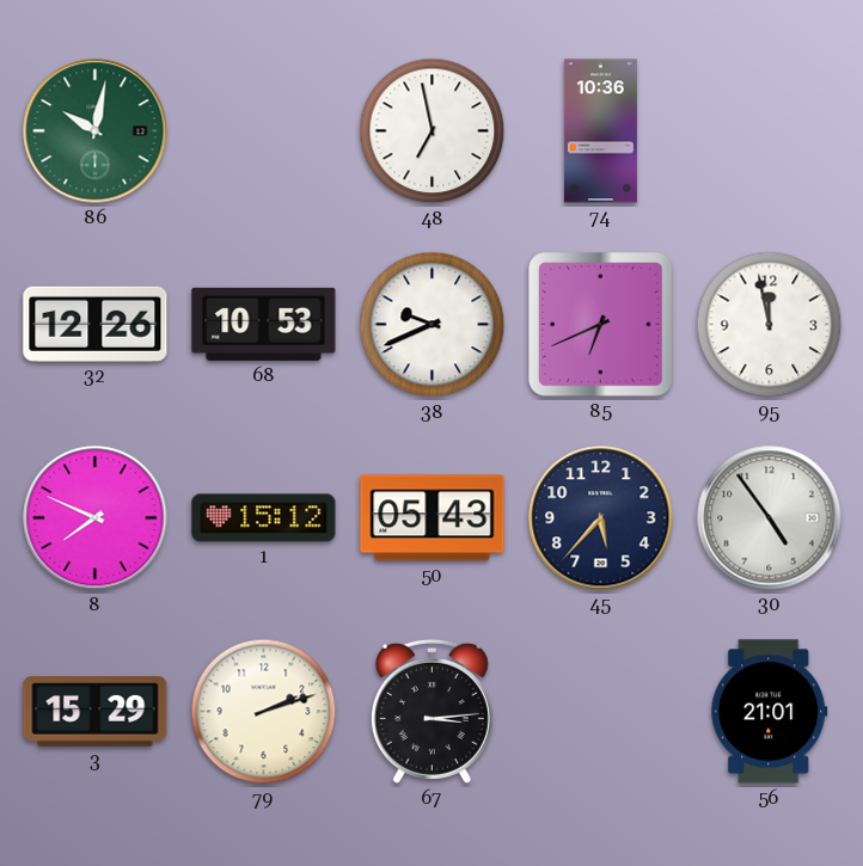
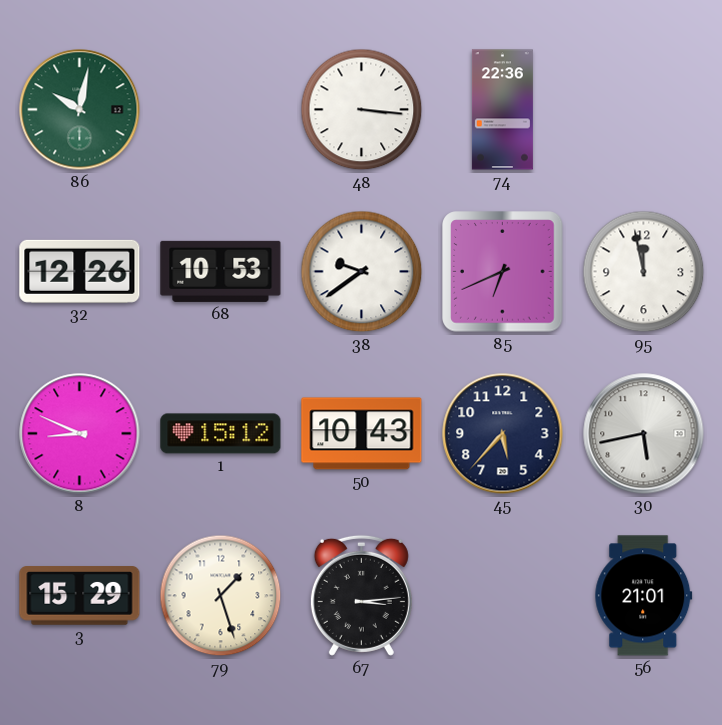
48: 6:58 -> 3:16 (362, 110)
74: 10:36 -> 22:36 (502, 110)
38: 9:41 -> 9:39 (362, 272)
8: 7:49 -> 8:49 (80, 434)
50: 05:43 -> 10:43 (362, 434)
30: 4:54 -> 5:43 (644, 434)
79: 2:12 -> 1:27 (221, 596)
